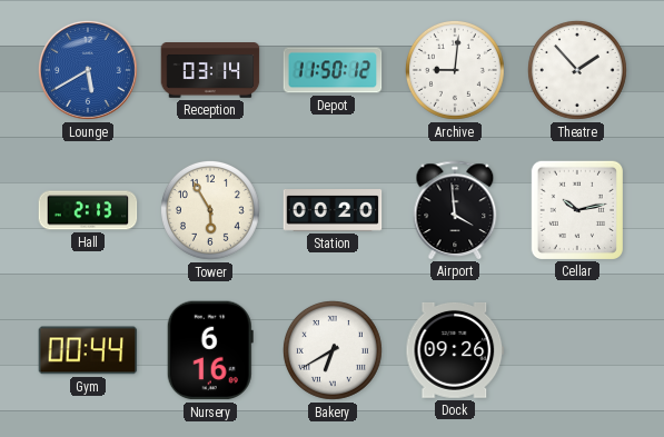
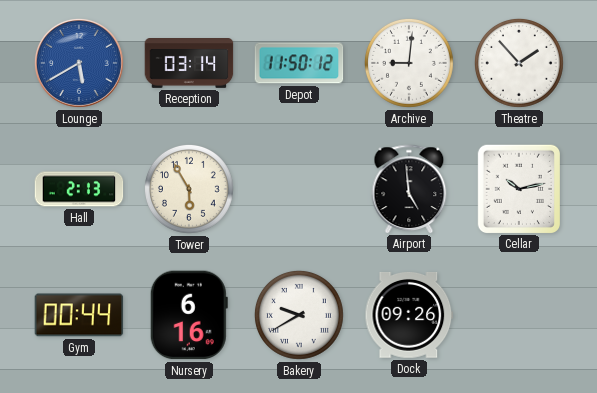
Station: 00:20 -> none (333, 211)
Airport: 3:59 -> 4:59 (409, 189)
Bakery: 6:40 -> 9:40 (299, 315)
